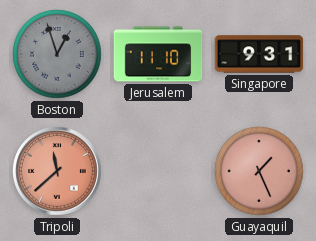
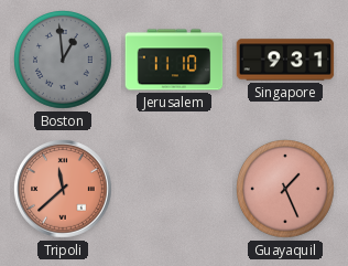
Boston: 12:57 -> 12:59 (64, 61)
